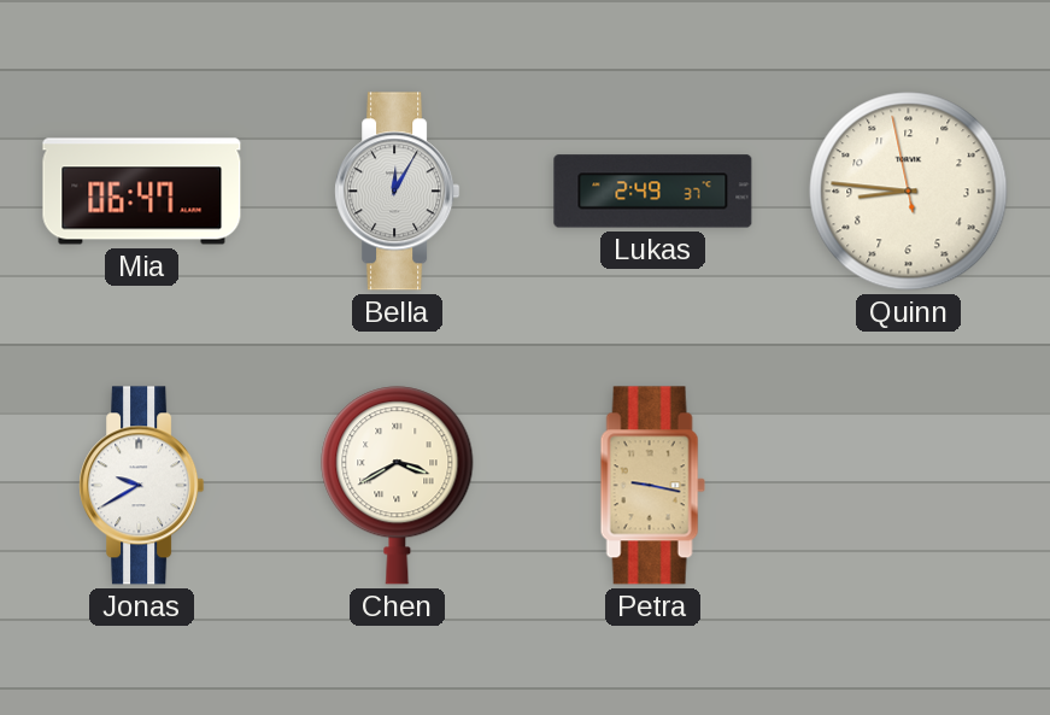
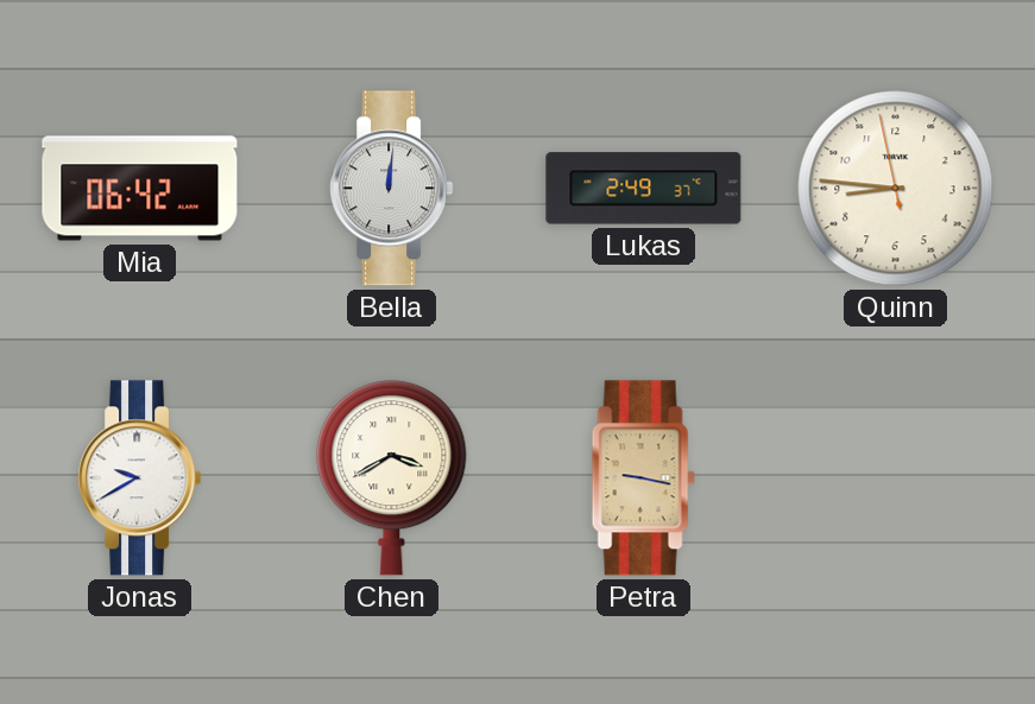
Mia: 06:47 -> 06:42 (140, 189)
Bella: 12:05 -> 12:01 (392, 189)
